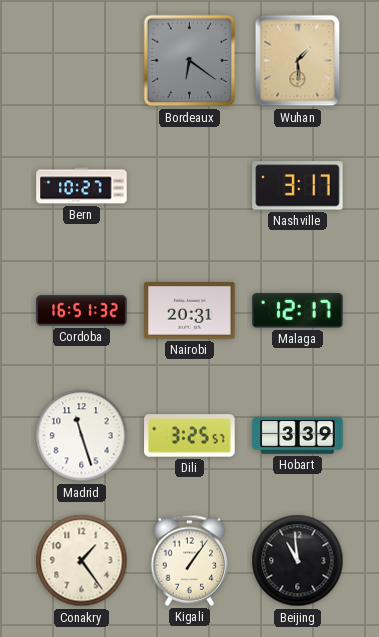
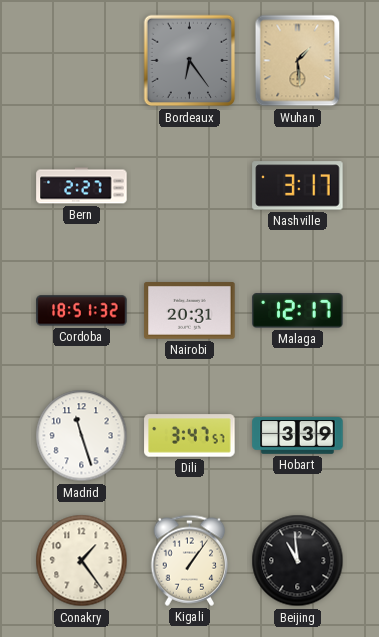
Bordeaux: 6:21 -> 6:24 (190, 61)
Bern: 10:27 -> 2:27 (82, 186)
Cordoba: 16:51 -> 18:51 (82, 311)
Dili: 3:25 -> 3:47 (190, 436)
